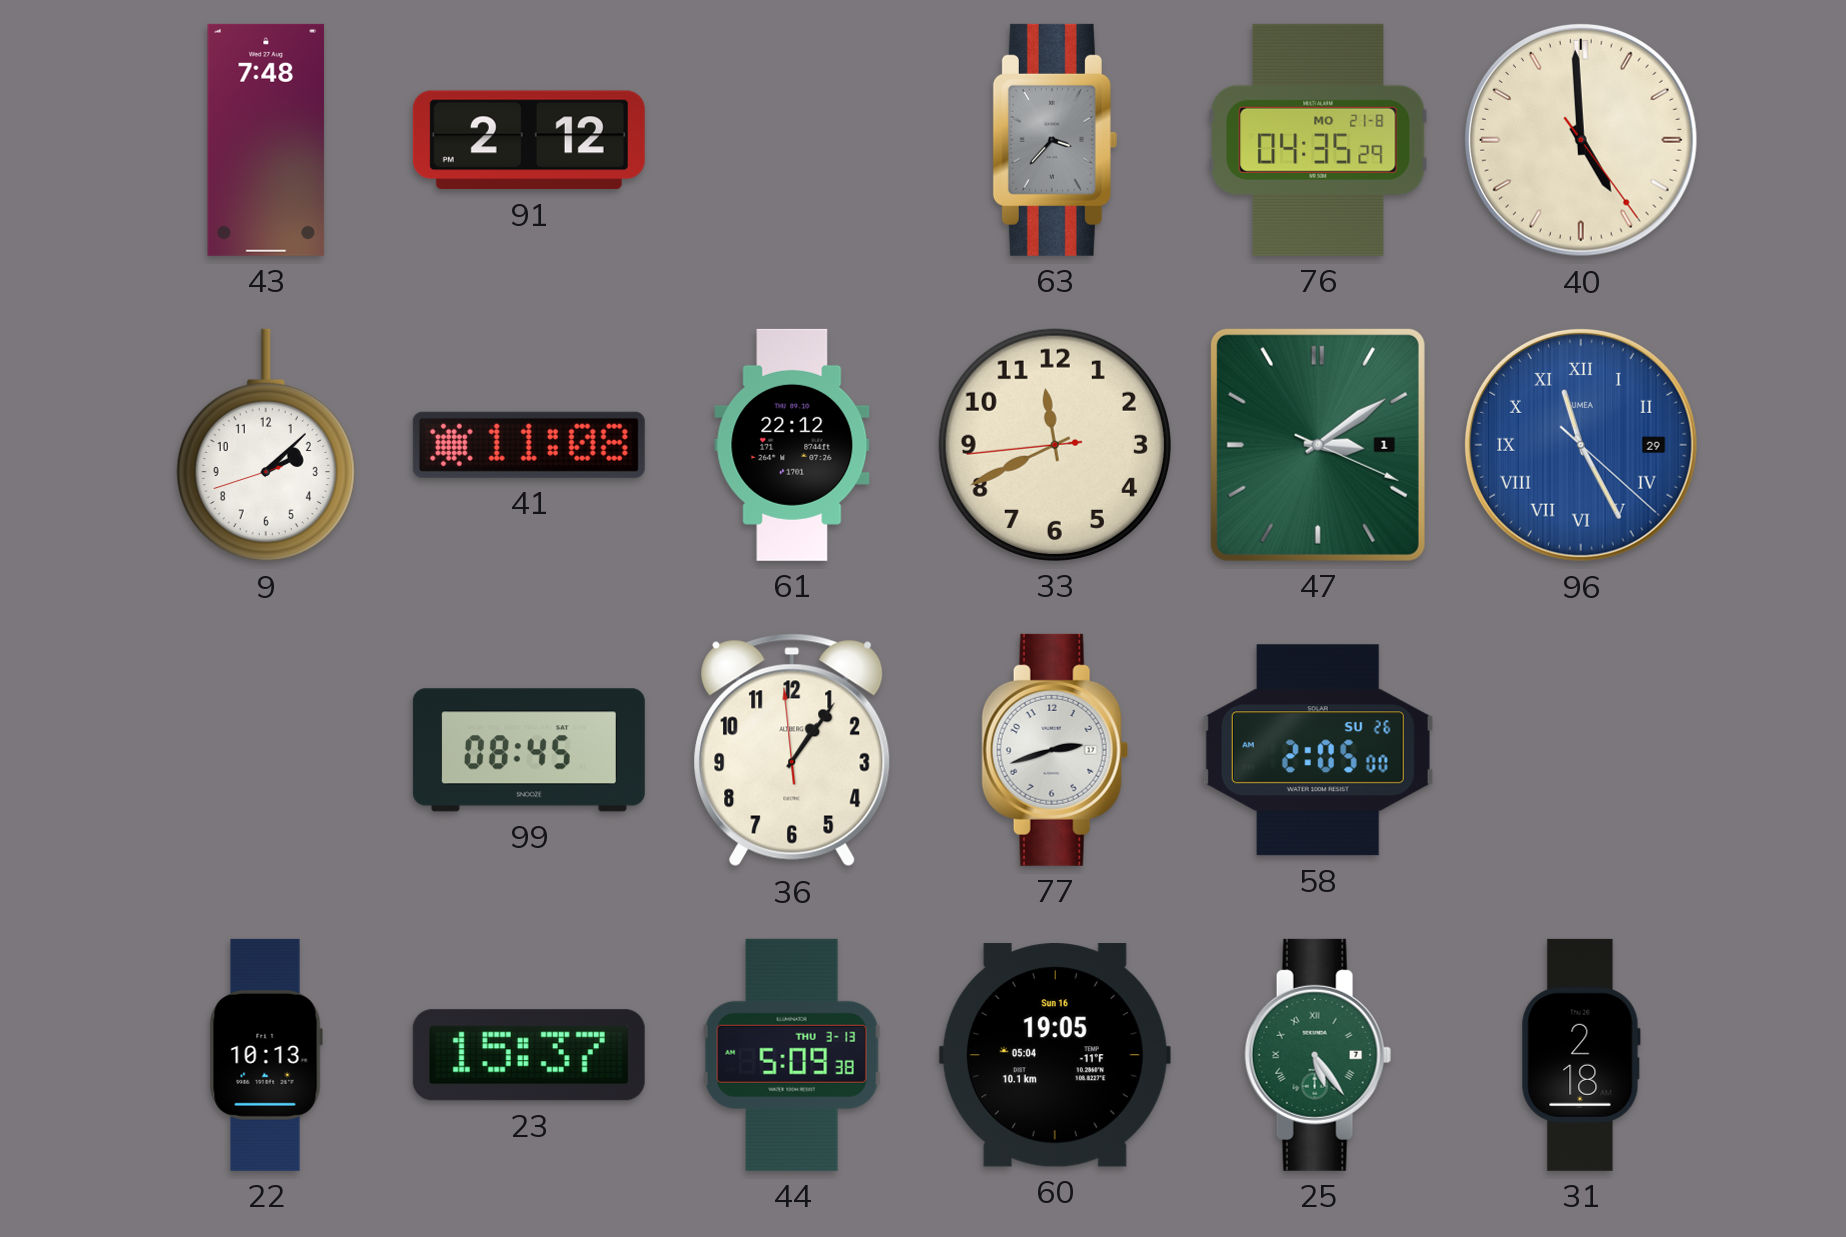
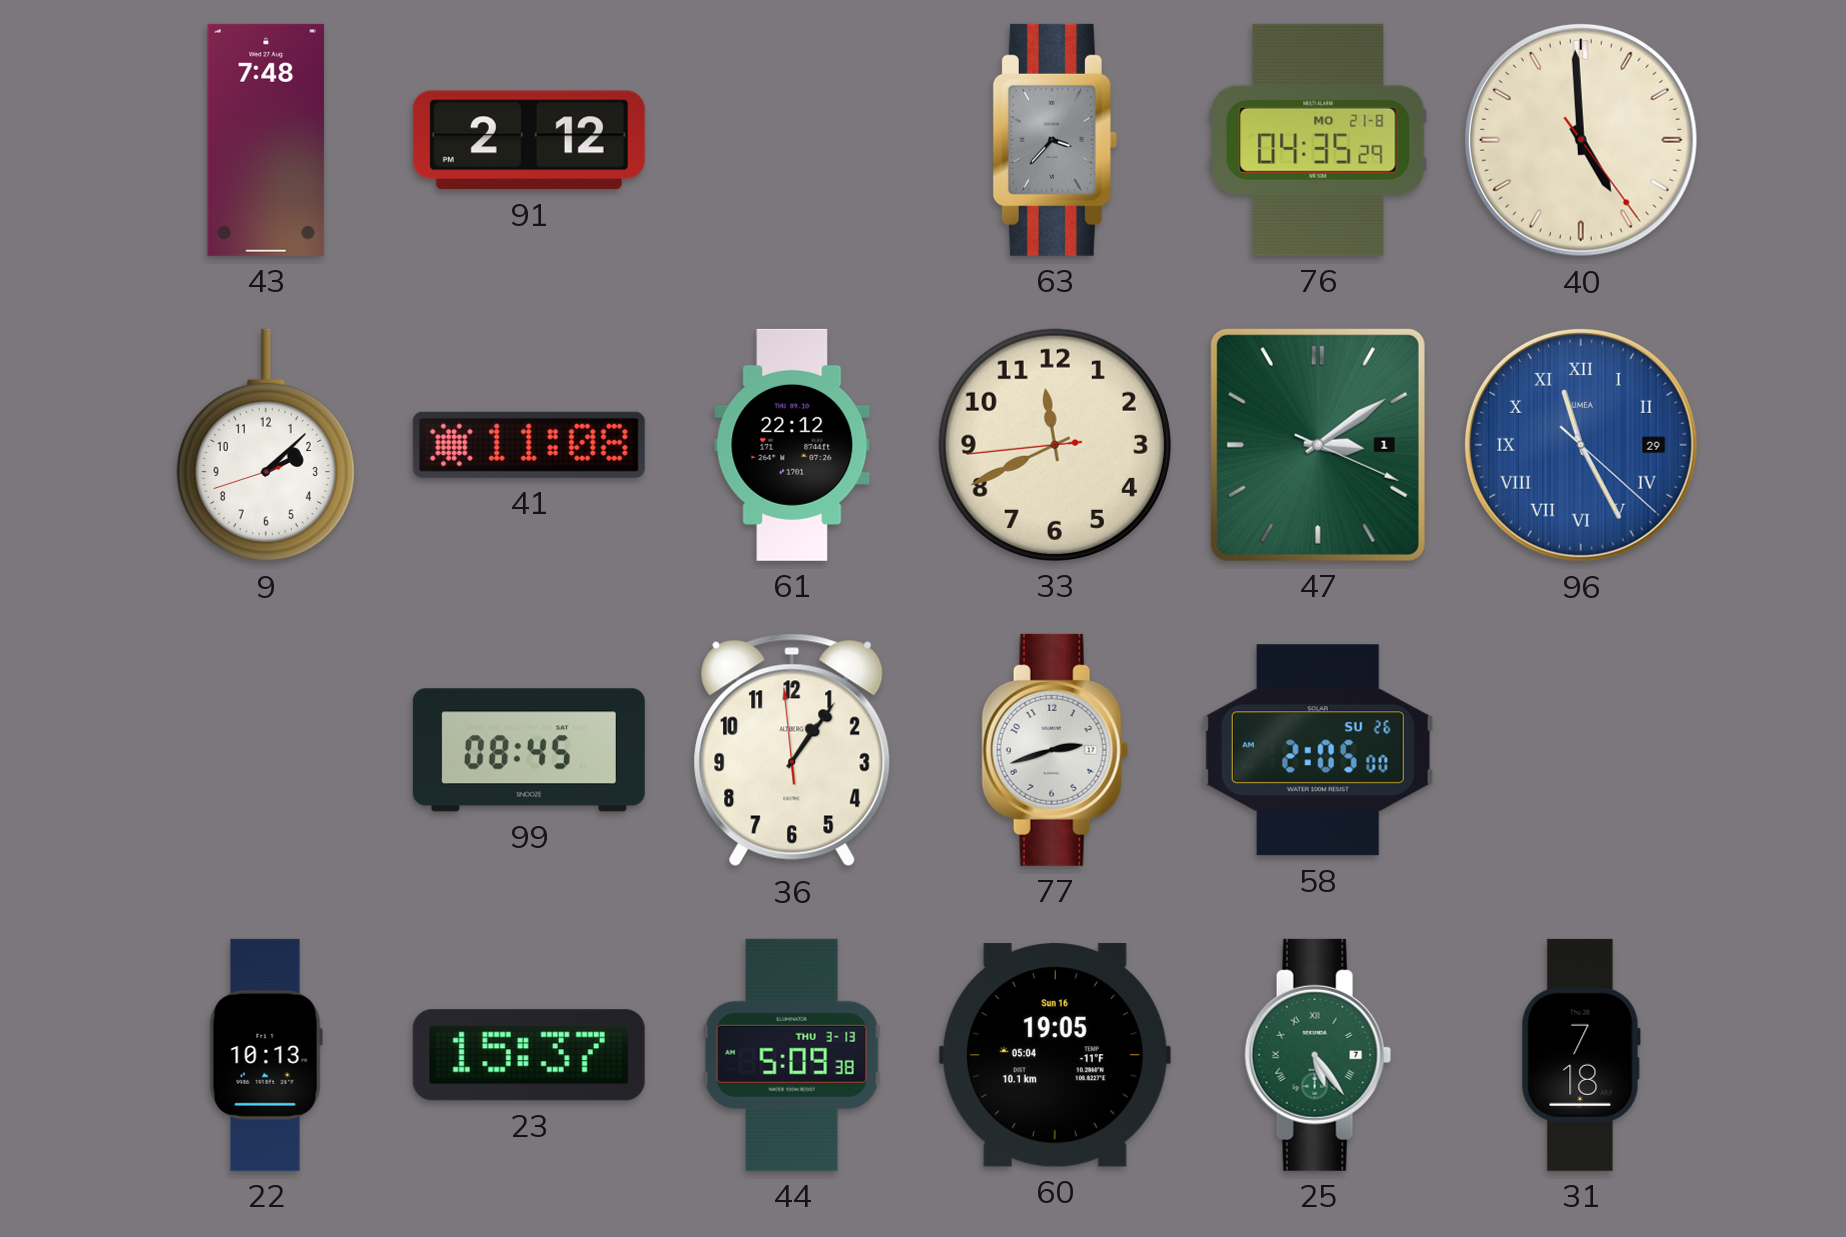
31: 2:18 -> 7:18 (1581, 1055)
